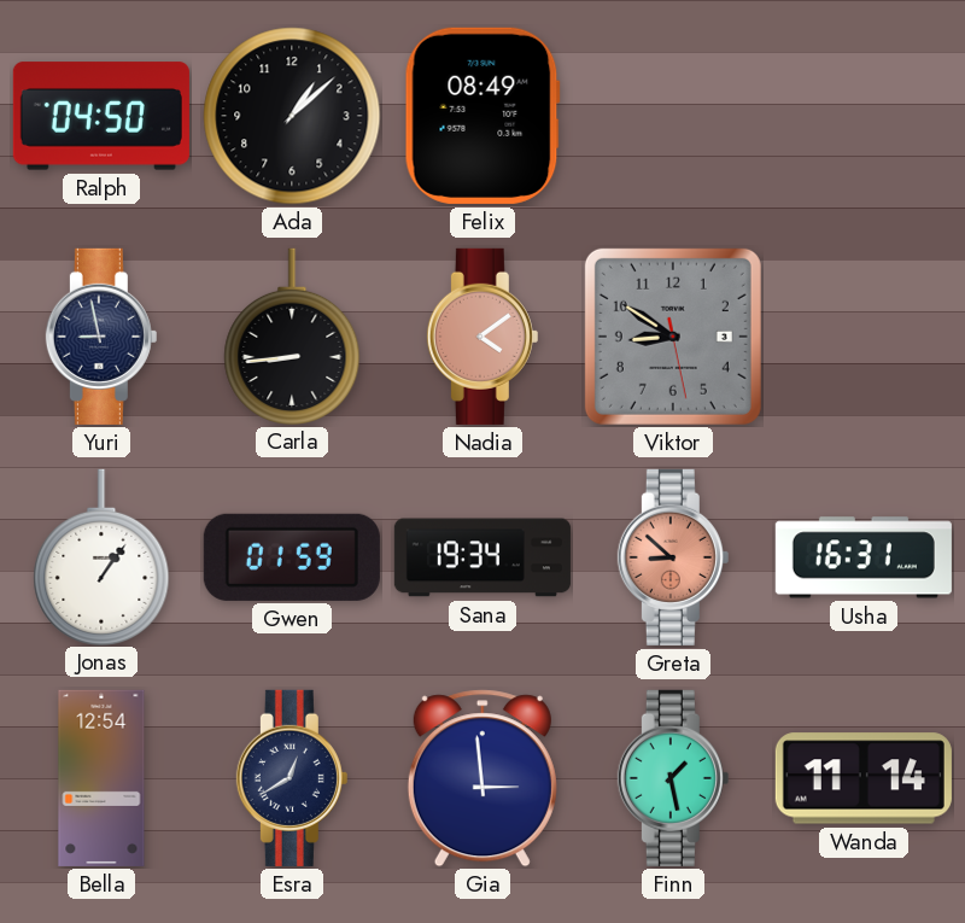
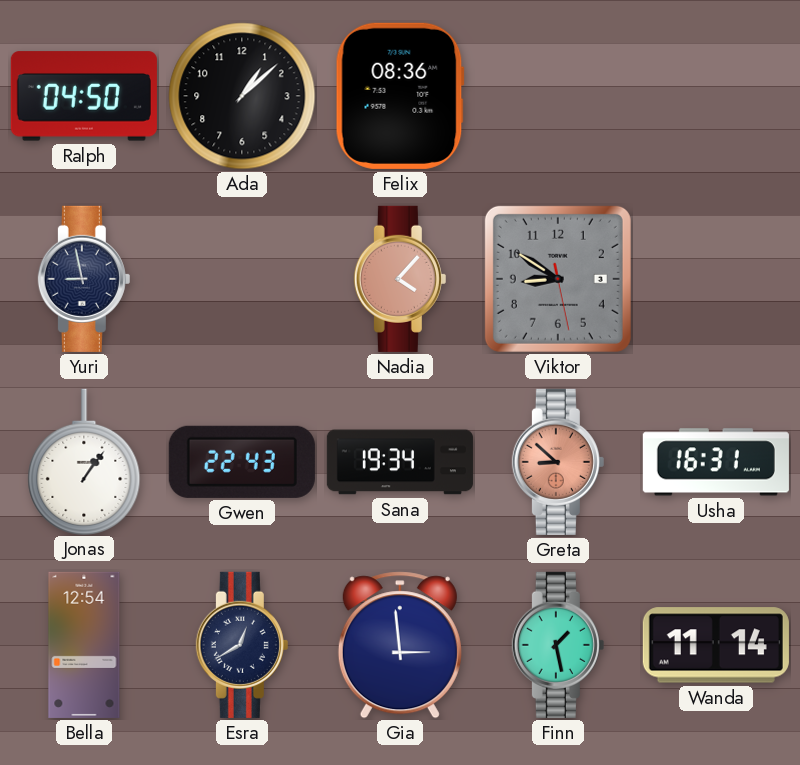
Felix: 08:49 -> 08:36 (400, 96)
Carla: 8:44 -> none (292, 335)
Nadia: 4:09 -> 4:07 (400, 279)
Gwen: 01:59 -> 22:43 (242, 462)
